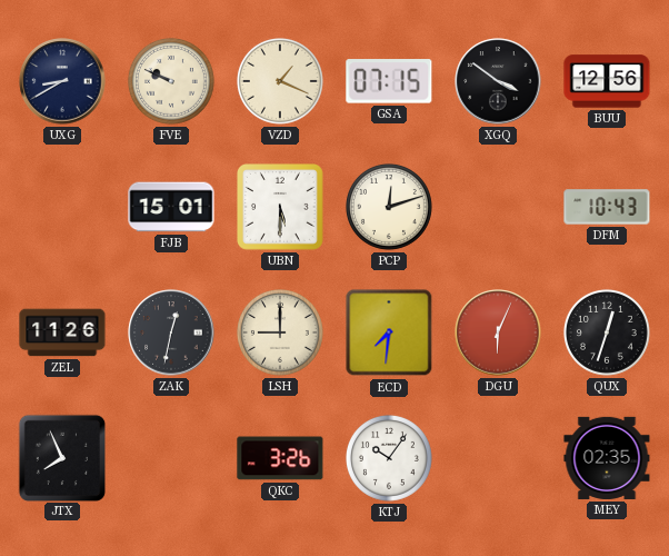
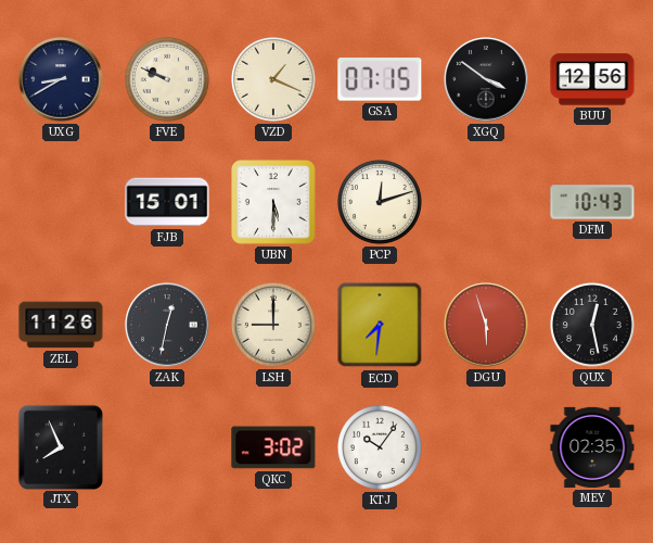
DGU: 6:04 -> 5:57 (486, 325)
QUX: 12:33 -> 12:28 (592, 325)
QKC: 3:26 -> 3:02 (273, 447)
